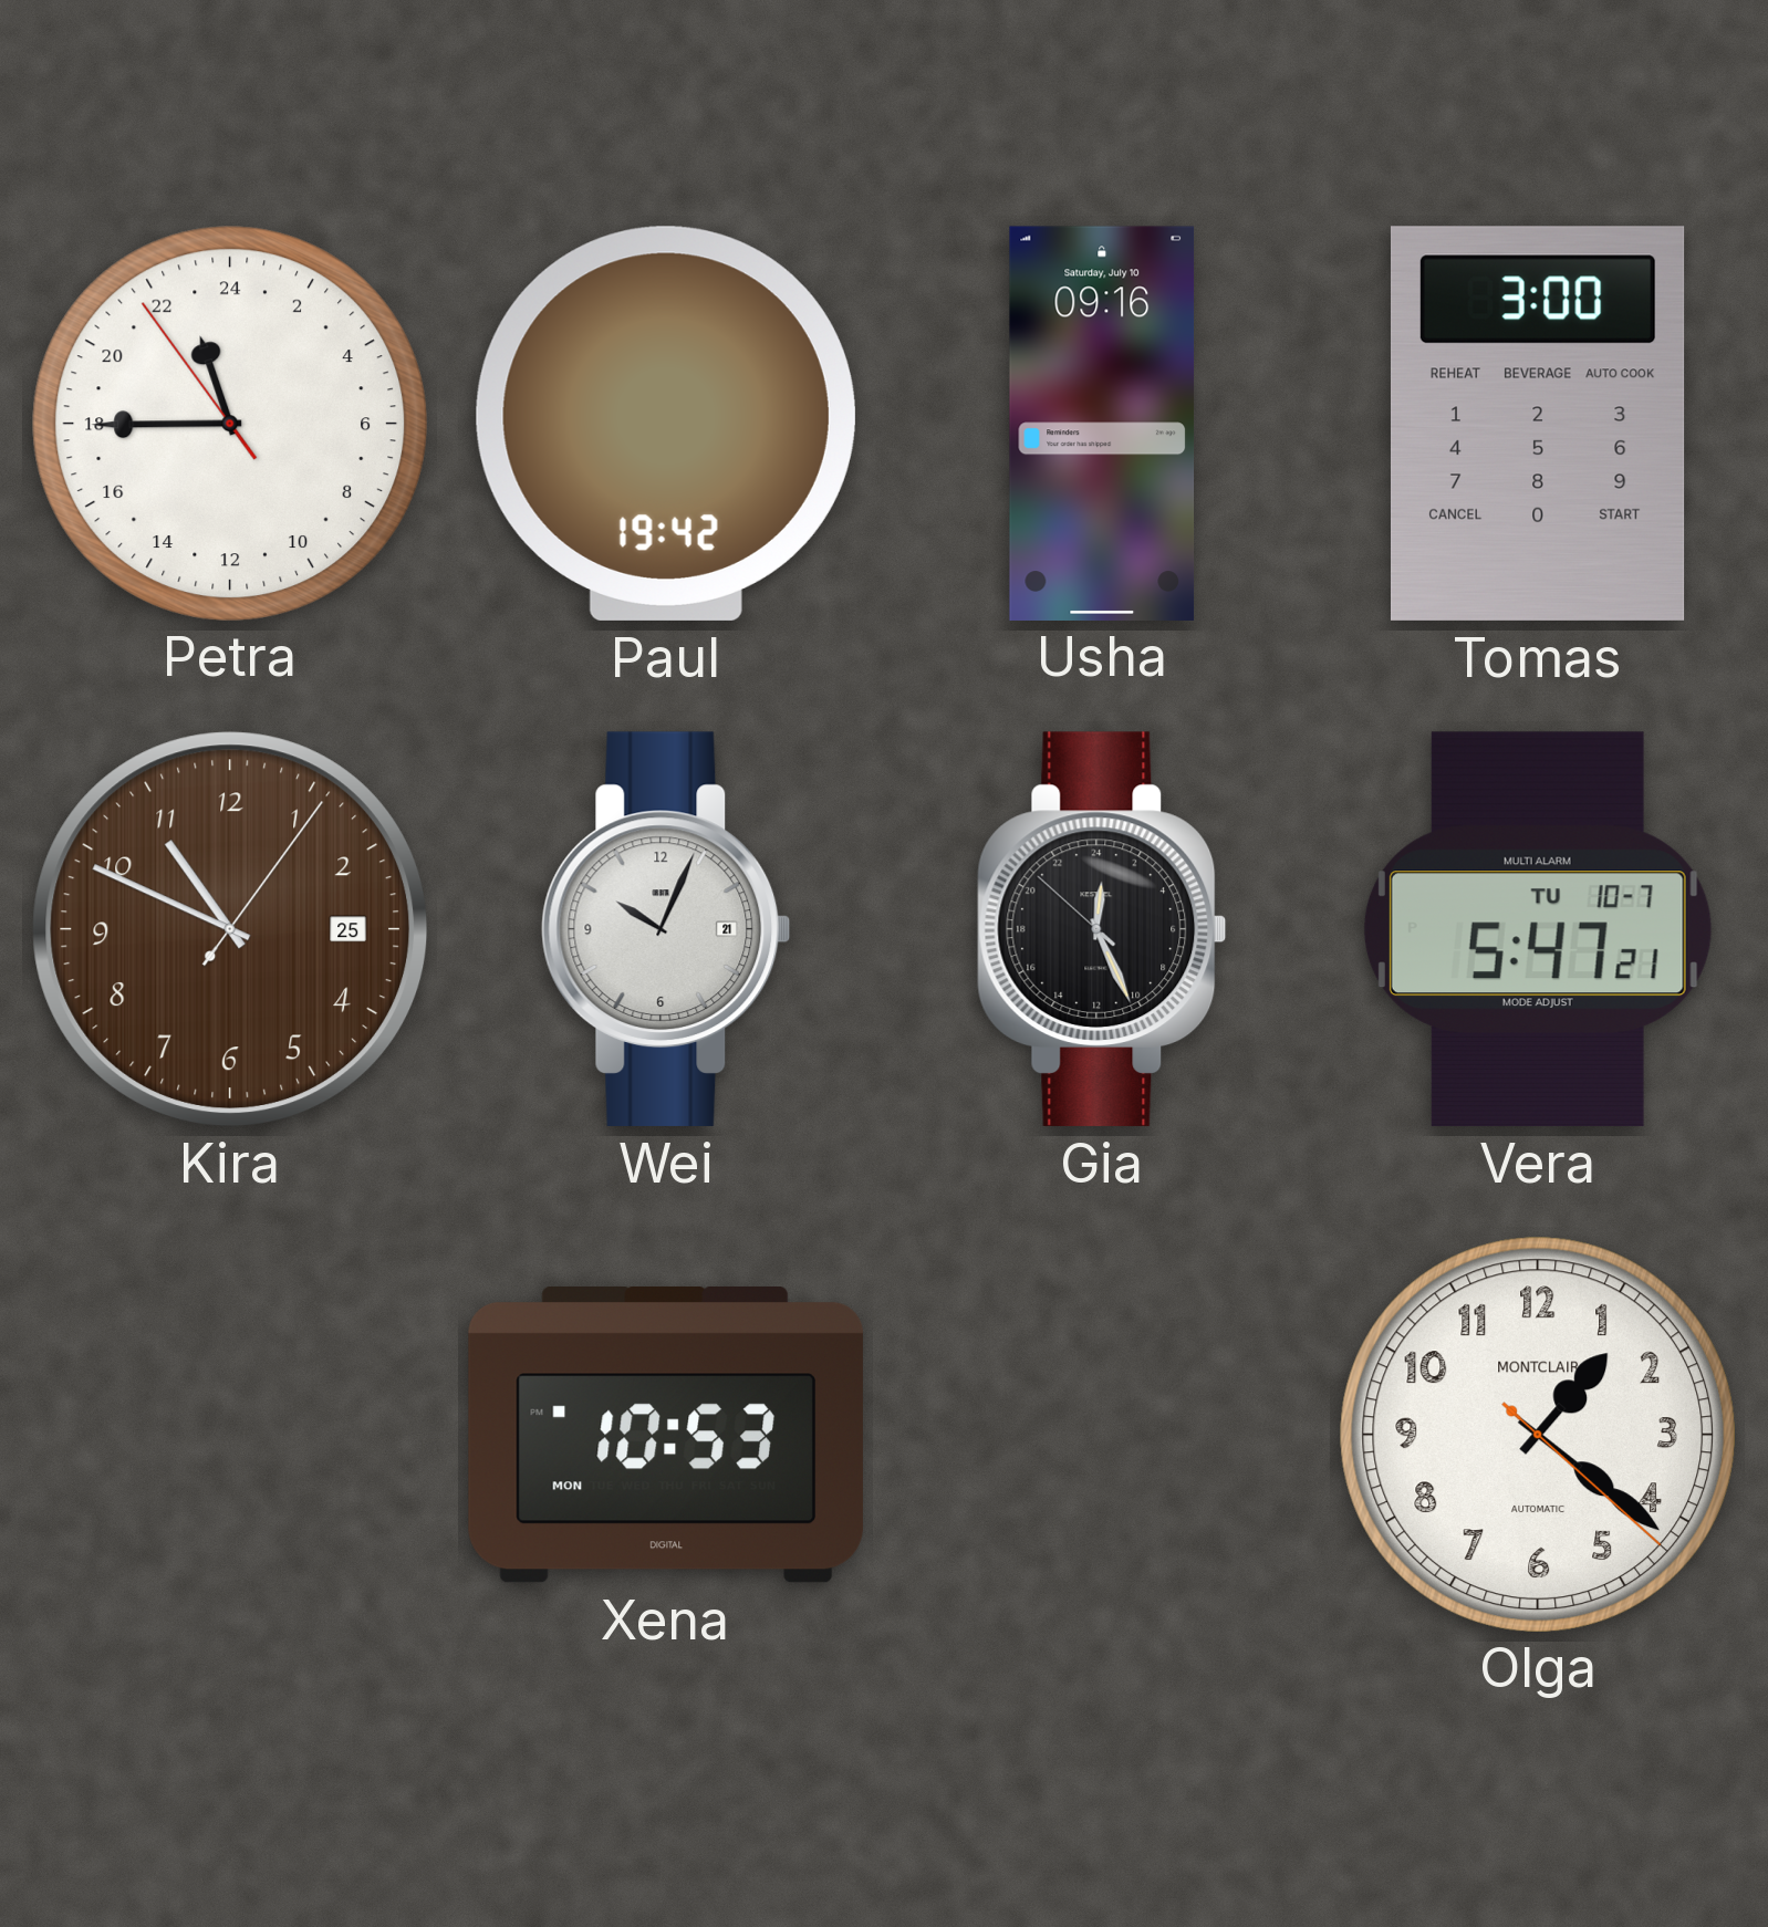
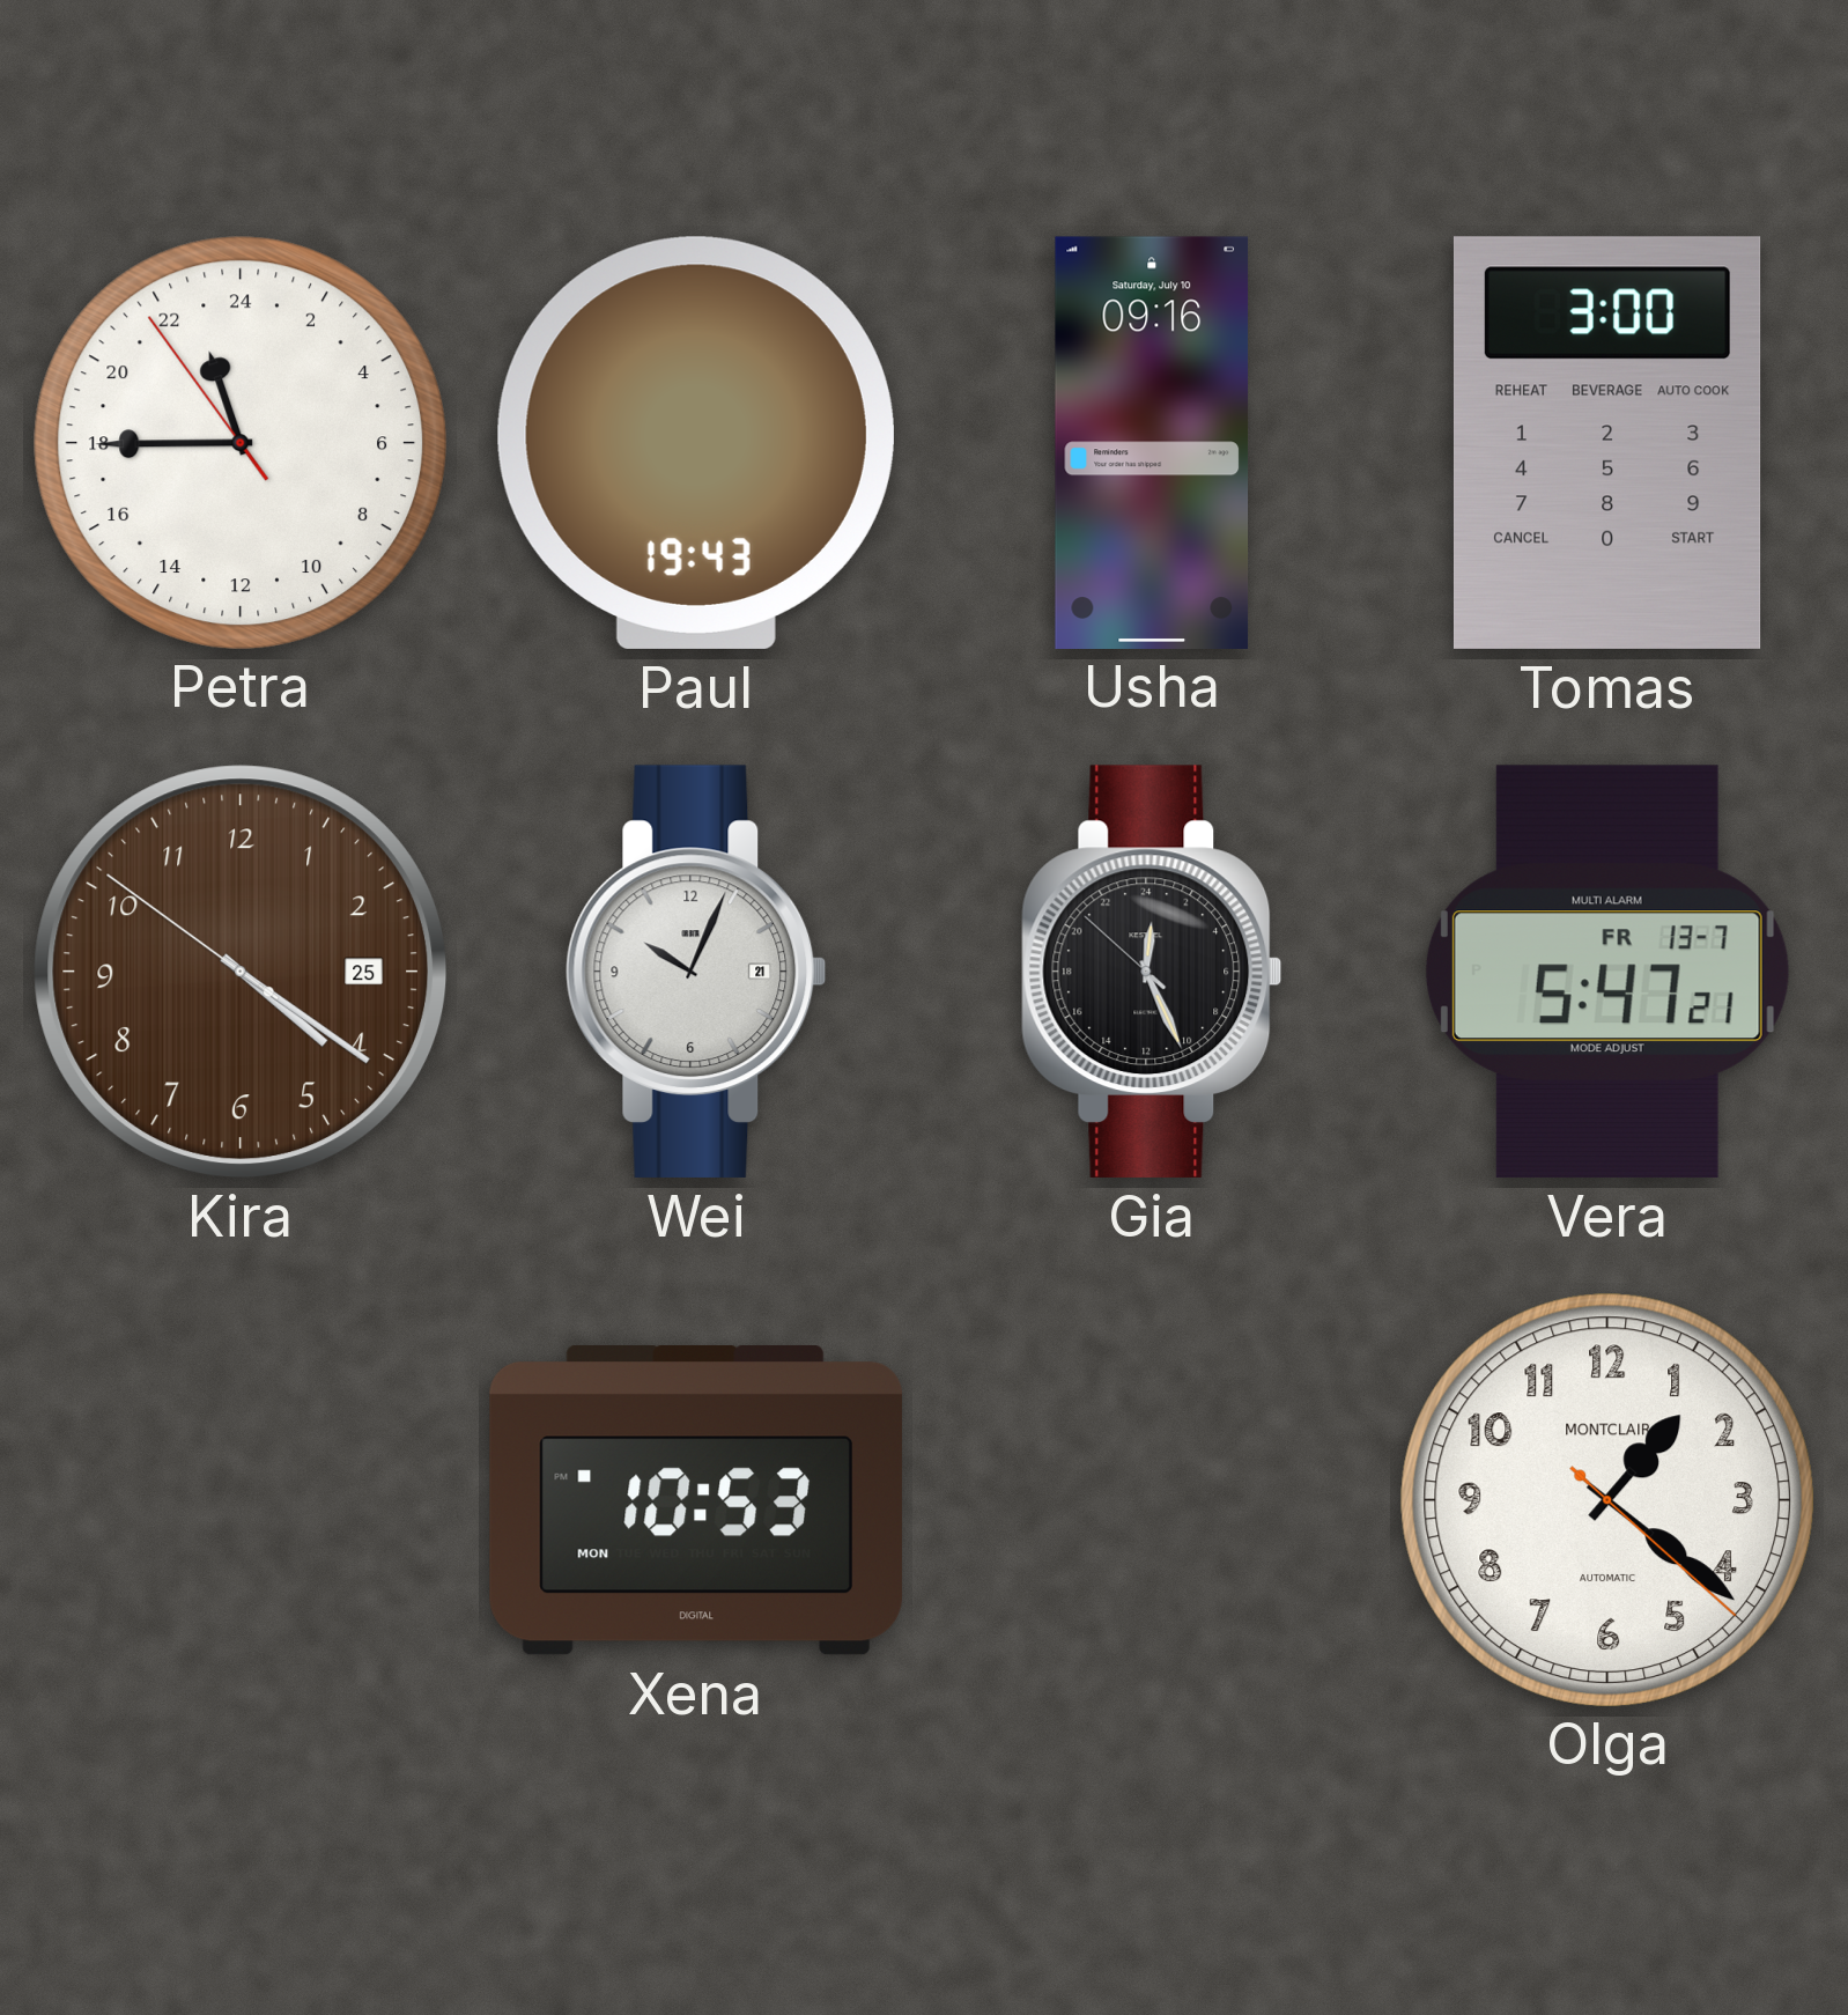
Paul: 19:42 -> 19:43 (696, 443)
Kira: 10:49 -> 4:20 (241, 972)
Vera date: TU 10-7 -> FR 13-7 (1607, 972)
